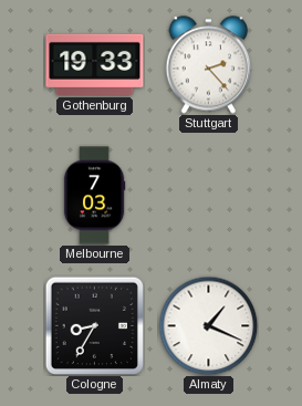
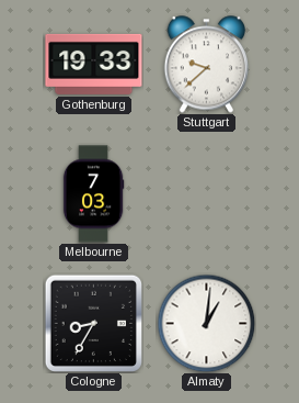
Stuttgart: 2:23 -> 9:38 (206, 65)
Almaty: 1:19 -> 1:01 (206, 323)
